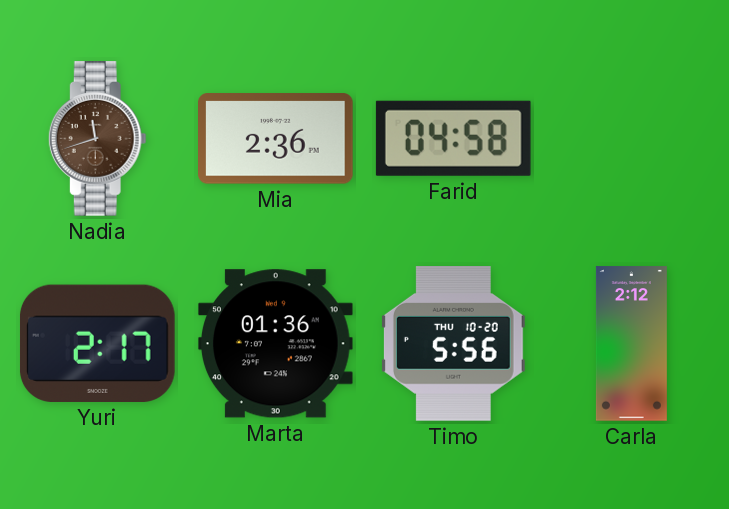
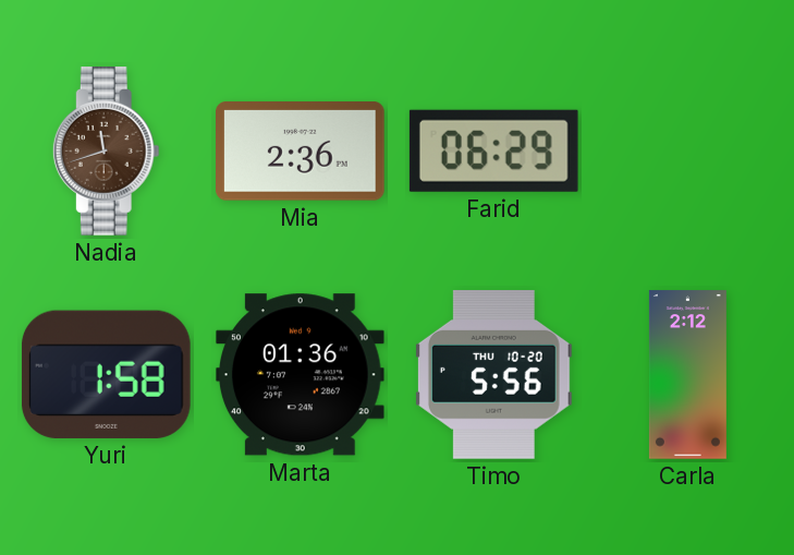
Farid: 04:58 -> 06:29 (493, 150)
Yuri: 2:17 -> 1:58 (106, 374)
